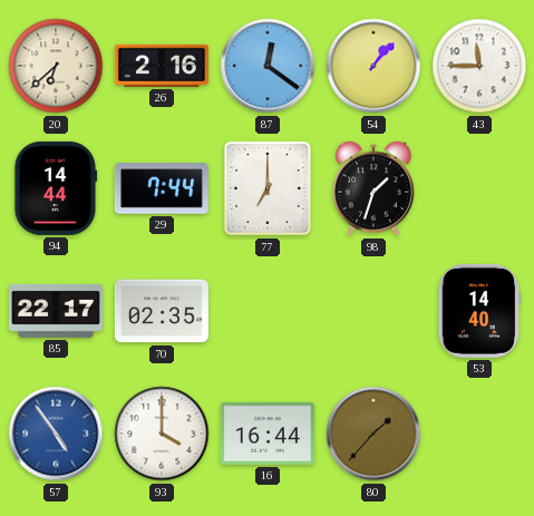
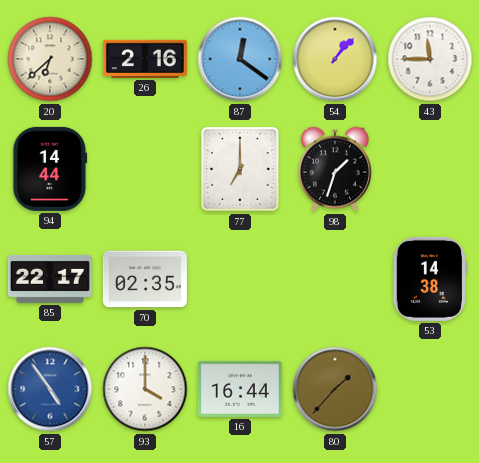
29: 7:44 -> none (162, 188)
53: 14:40 -> 14:38 (430, 279)
